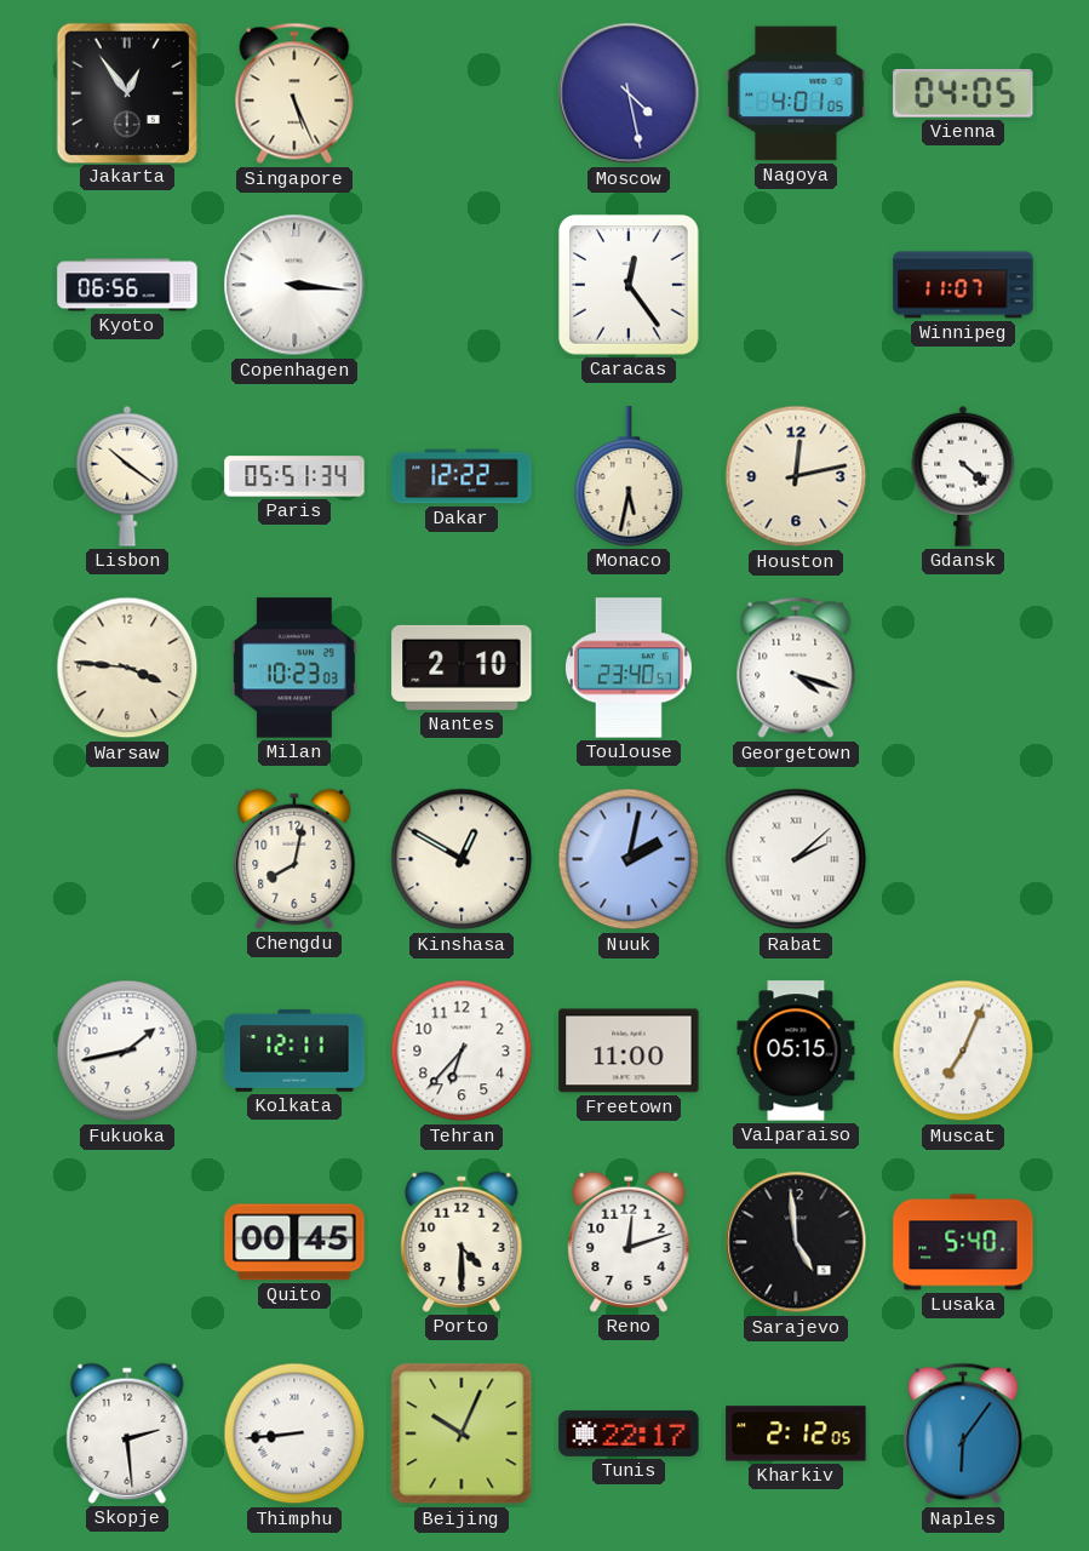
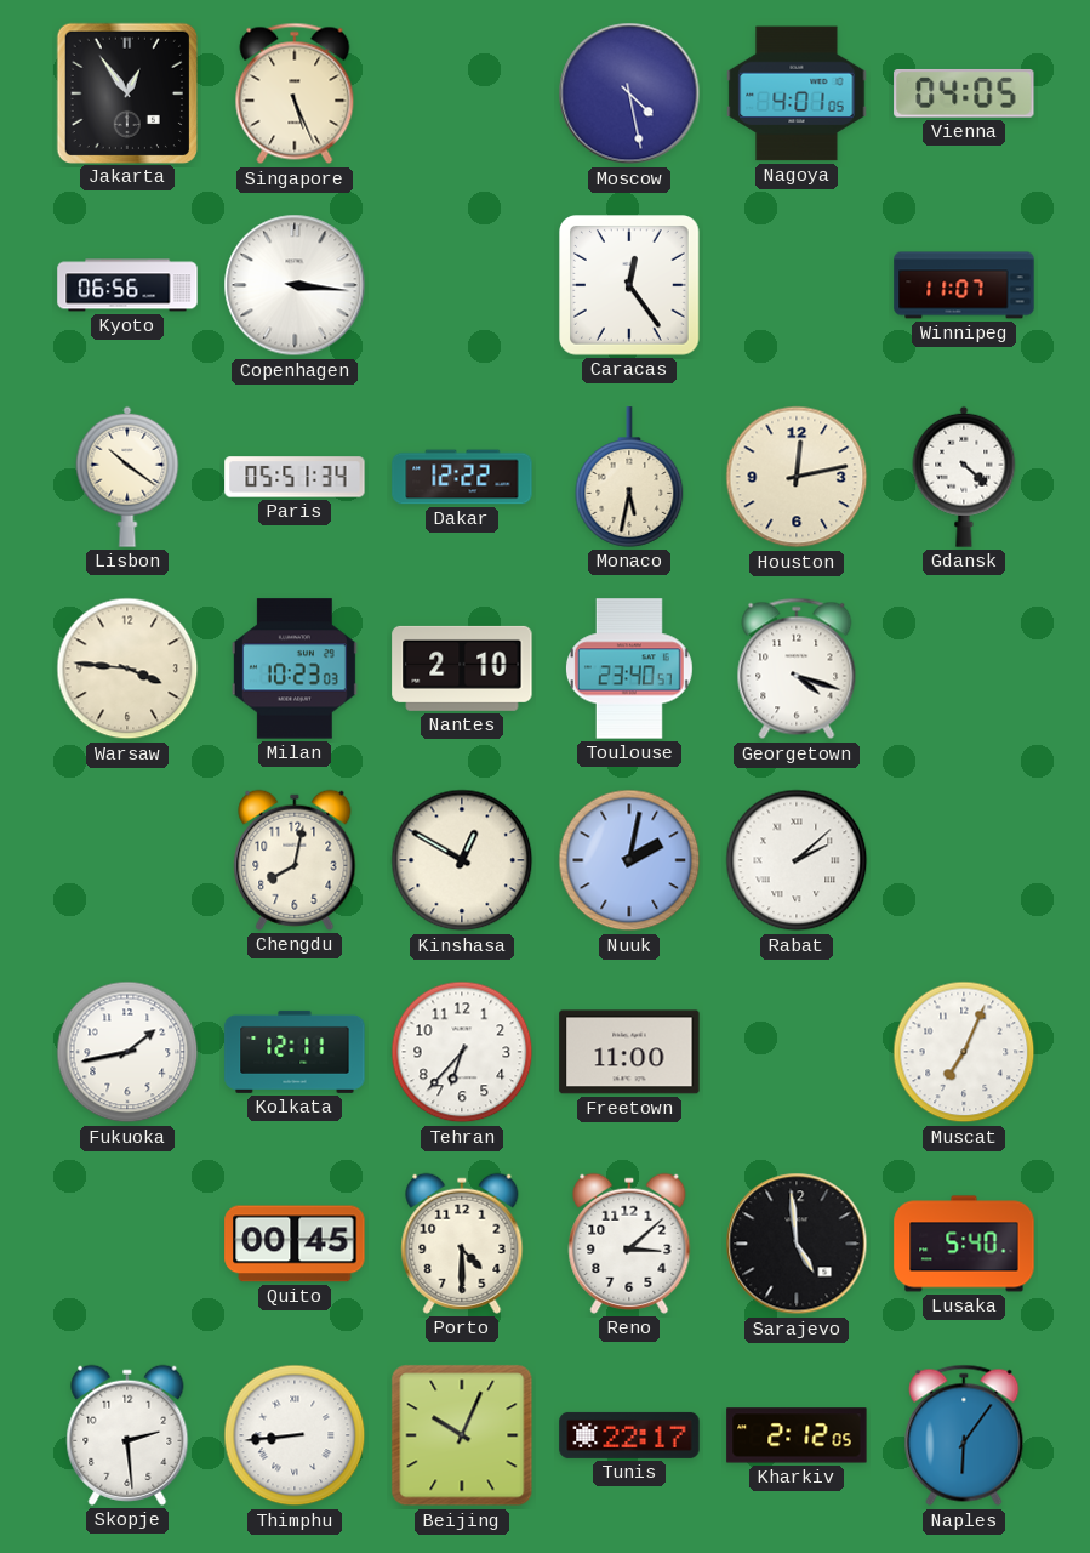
Valparaiso: 05:15 -> none (796, 1051)
Reno: 12:12 -> 3:08 (629, 1244)
